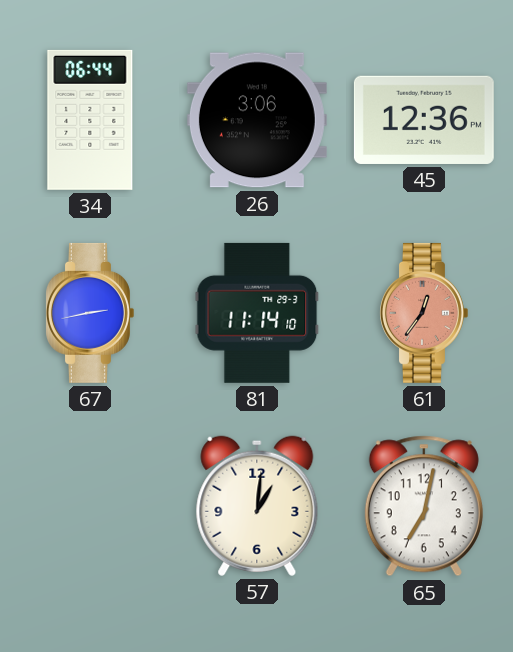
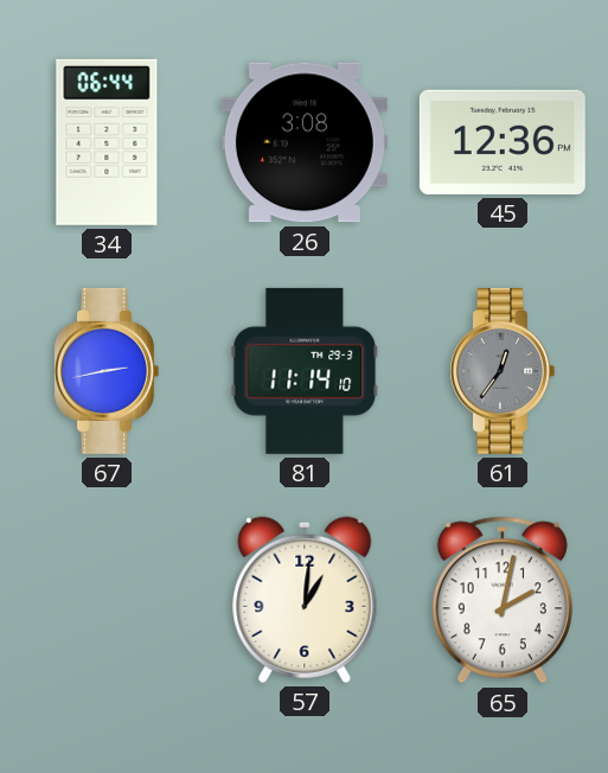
26: 3:06 -> 3:08 (305, 142)
61 dial: salmon -> grey (503, 371)
65: 7:02 -> 2:02 (503, 600)
